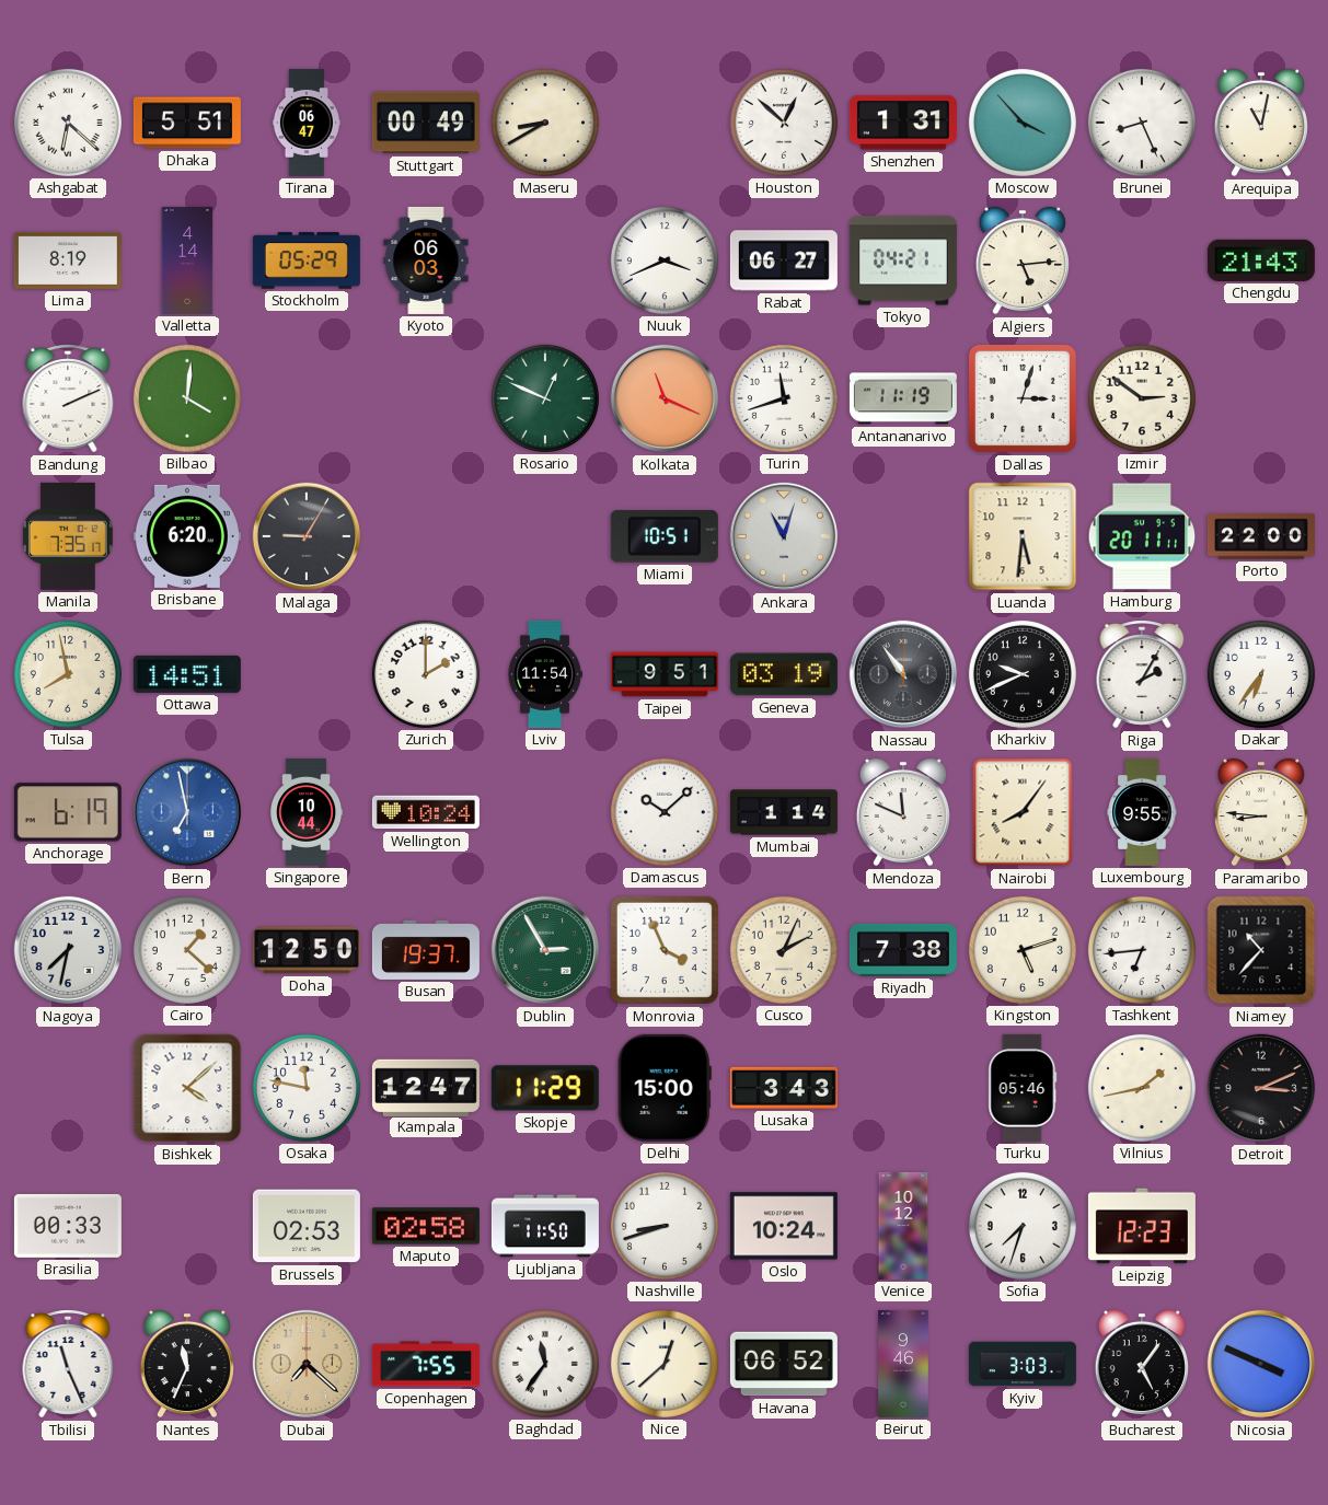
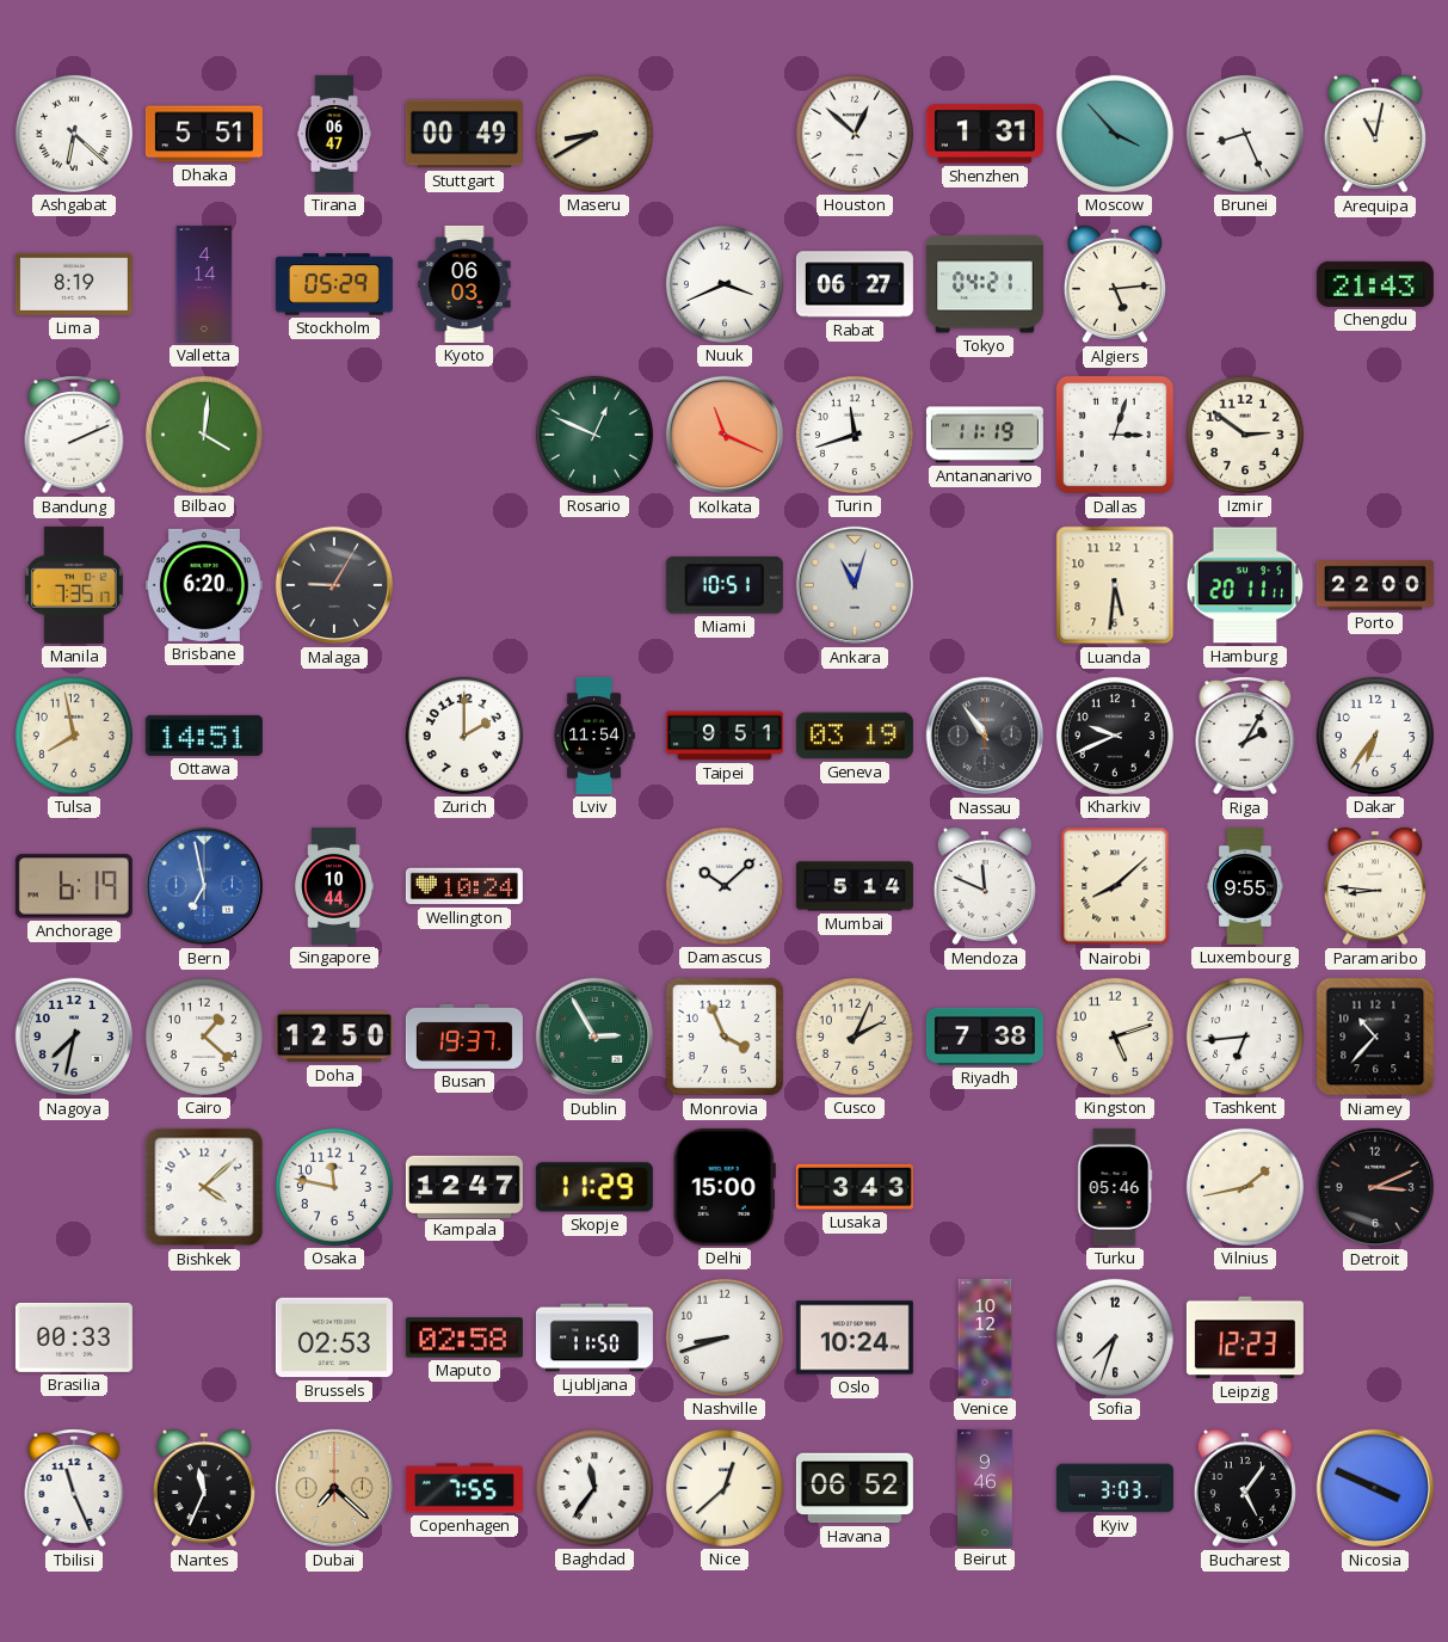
Mumbai: 1:14 -> 5:14 (855, 886)
Nairobi: 8:06 -> 8:08 (1115, 886)
